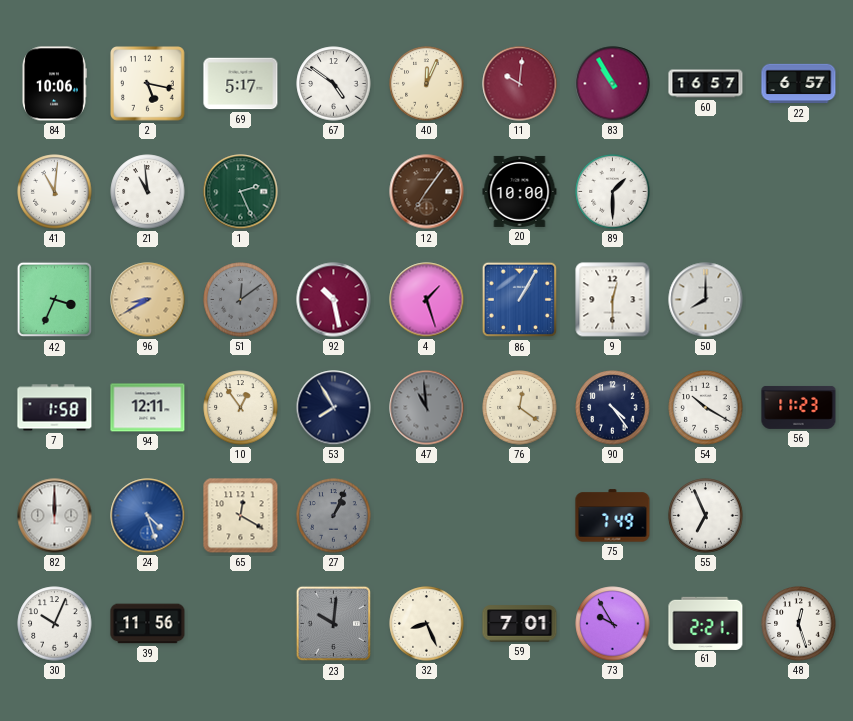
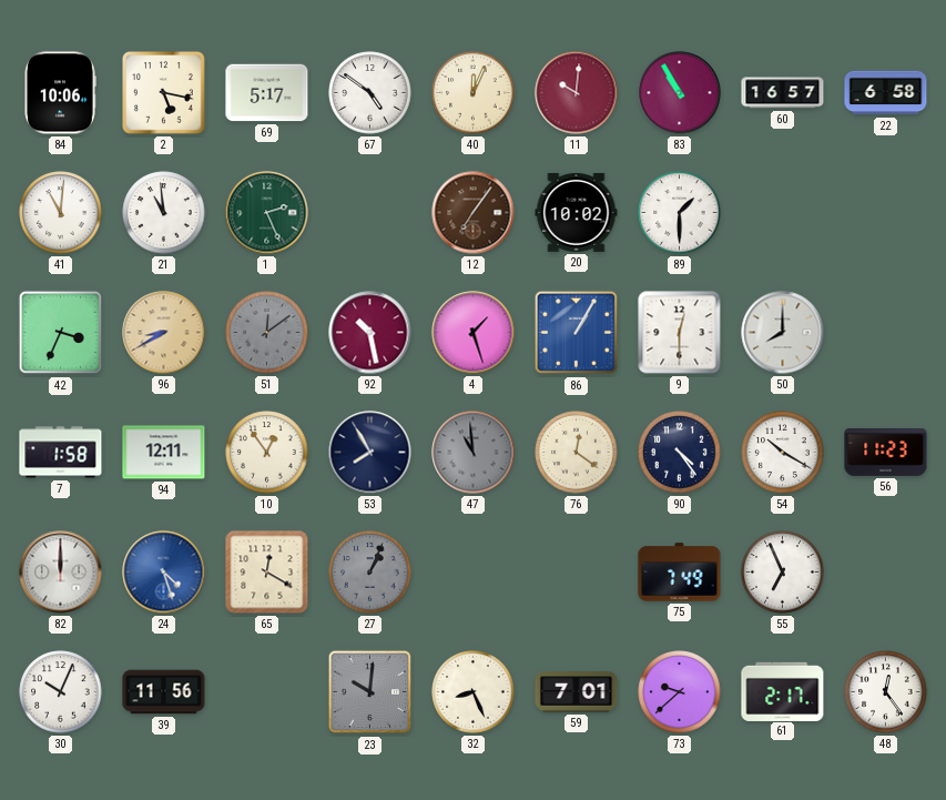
22: 6:57 -> 6:58 (886, 93)
20: 10:00 -> 10:02 (577, 212)
73: 9:55 -> 9:38 (680, 692)
61: 2:21 -> 2:17 (783, 691)
48: 12:27 -> 12:24 (886, 692)
